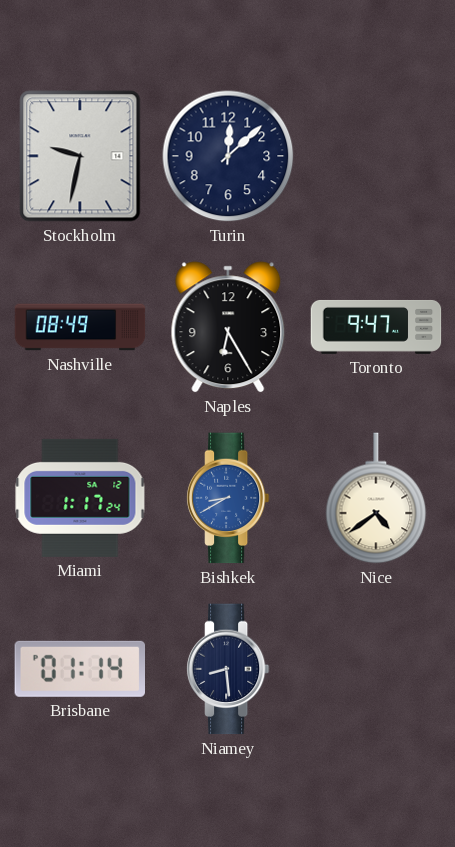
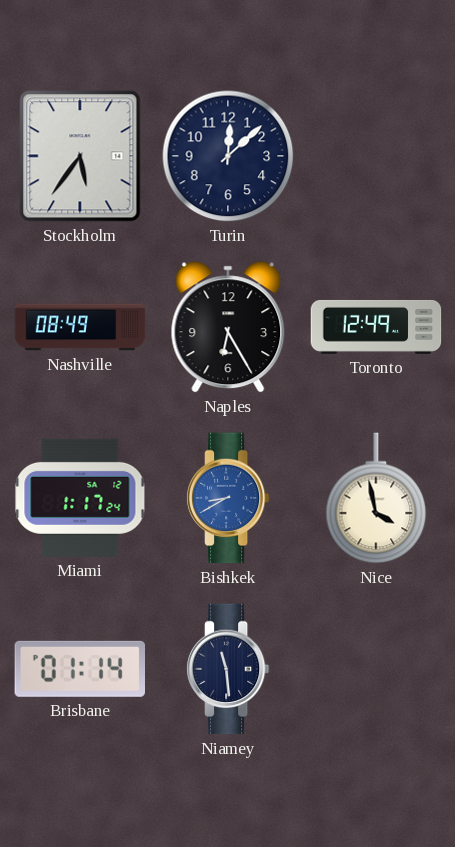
Stockholm: 9:32 -> 5:36 (80, 156)
Toronto: 9:47 -> 12:49 (376, 327)
Nice: 4:39 -> 3:58 (376, 498)
Niamey: 8:29 -> 11:29 (228, 669)
